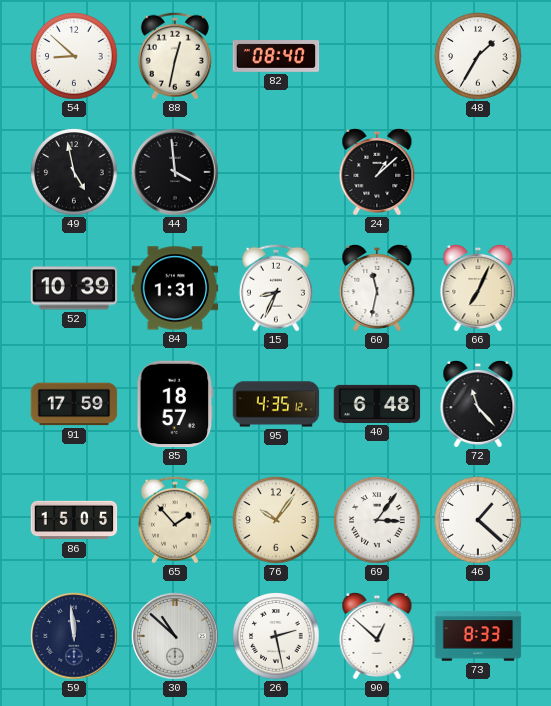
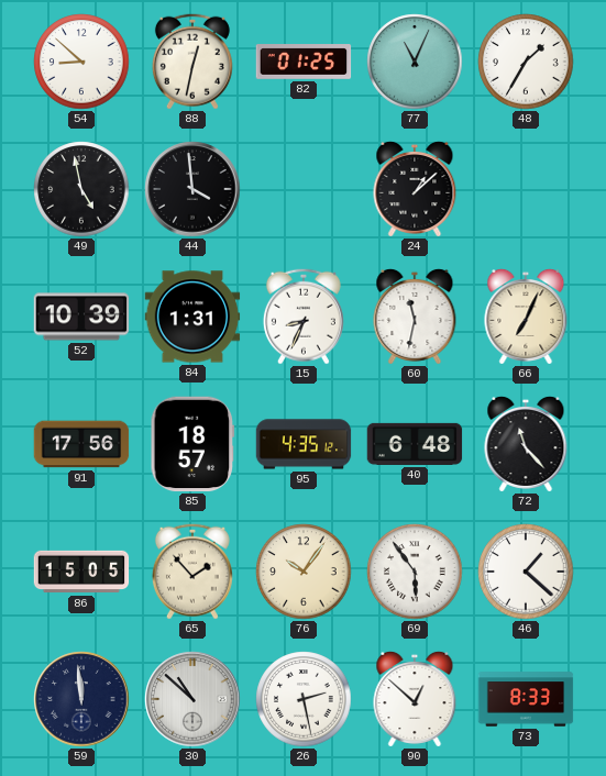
82: 08:40 -> 01:25 (304, 62)
77: none -> 11:04 (415, 62)
91: 17:59 -> 17:56 (81, 444)
69: 3:06 -> 5:54 (415, 572)
